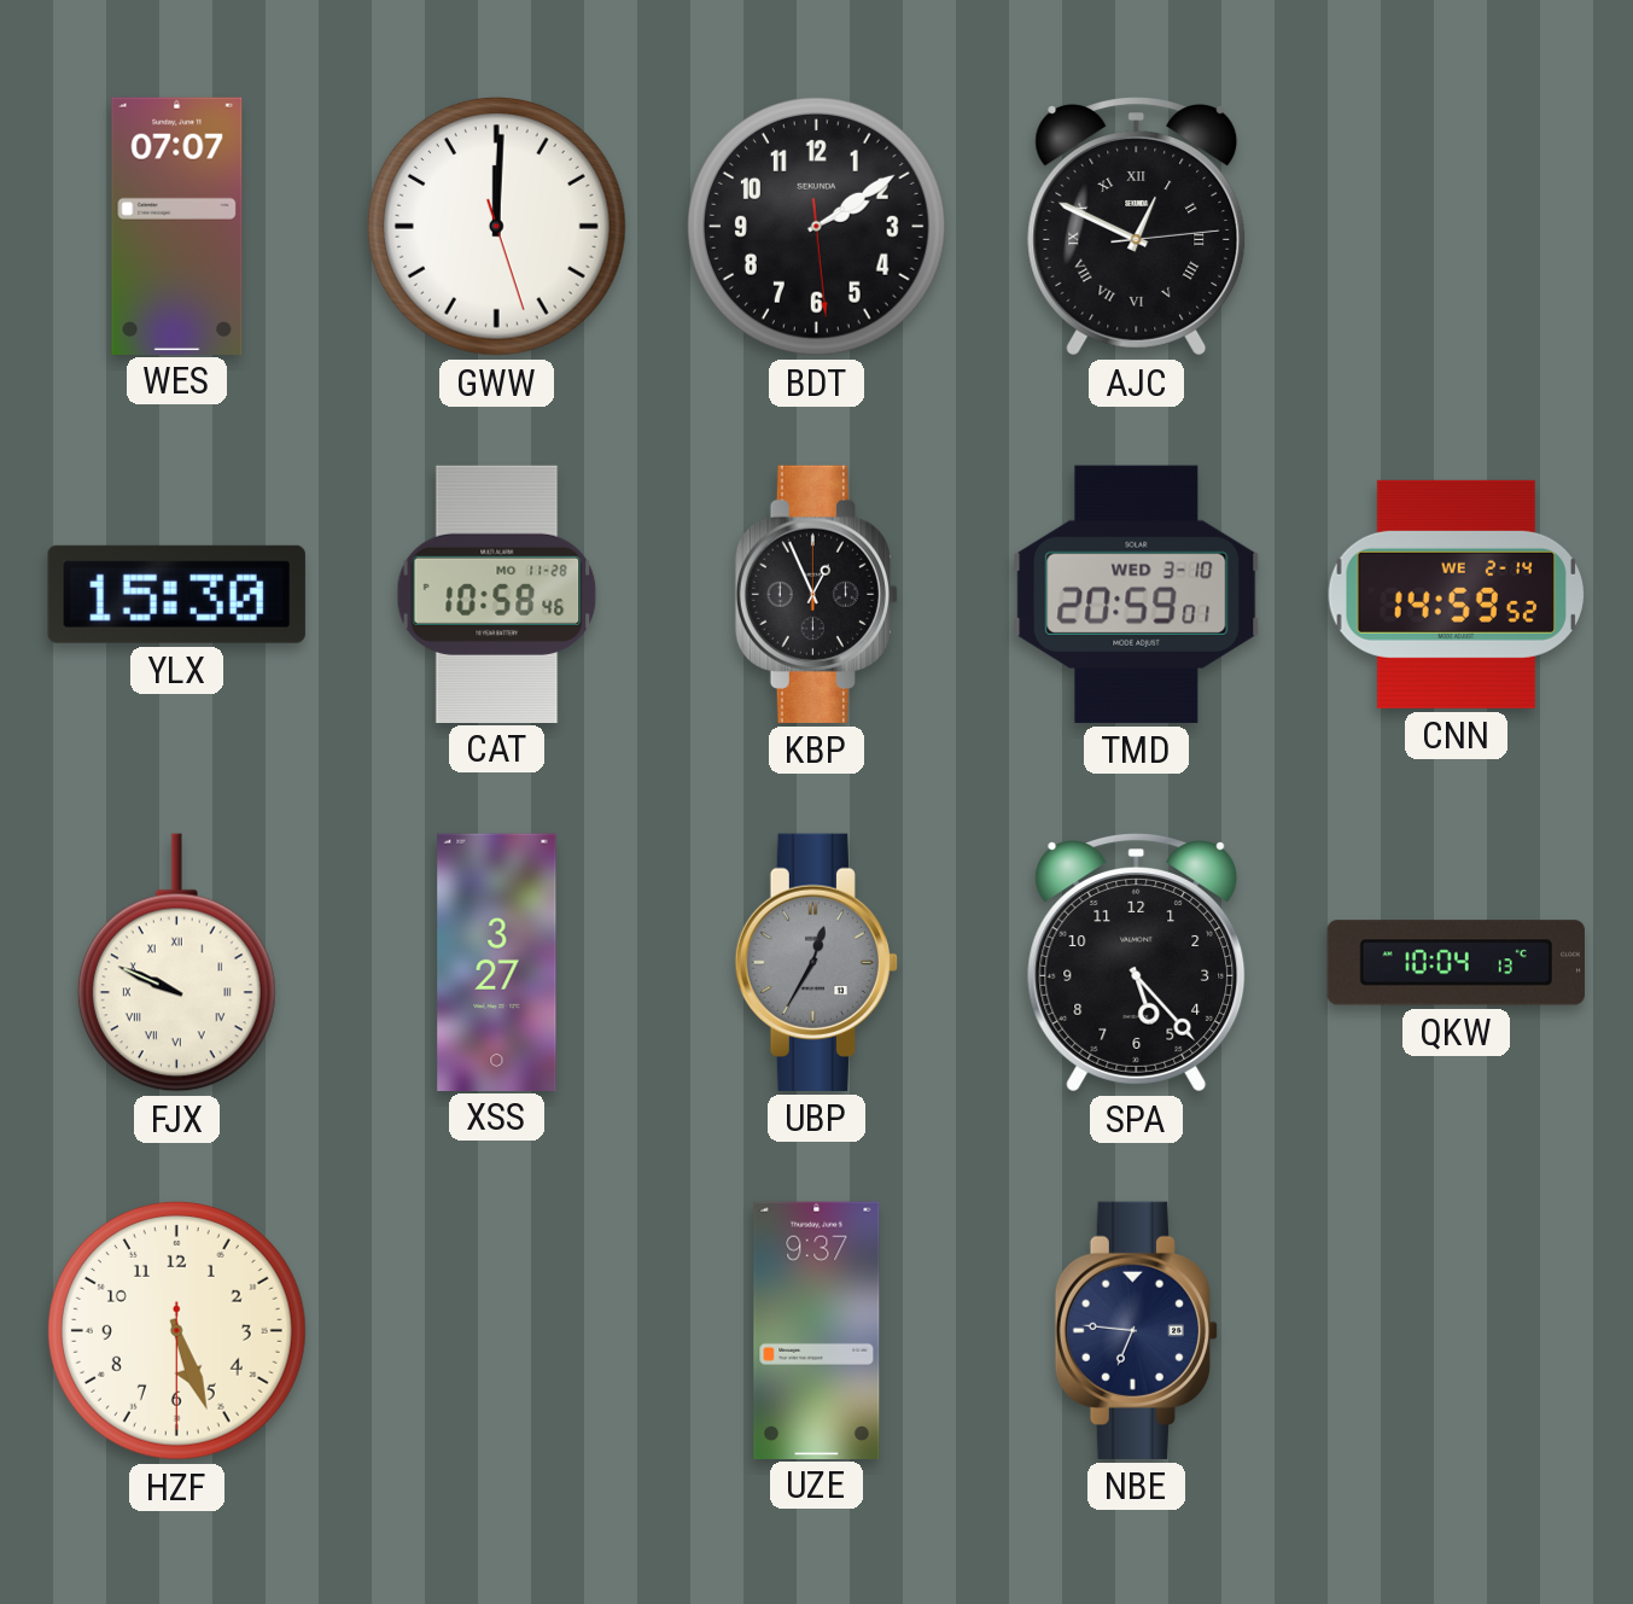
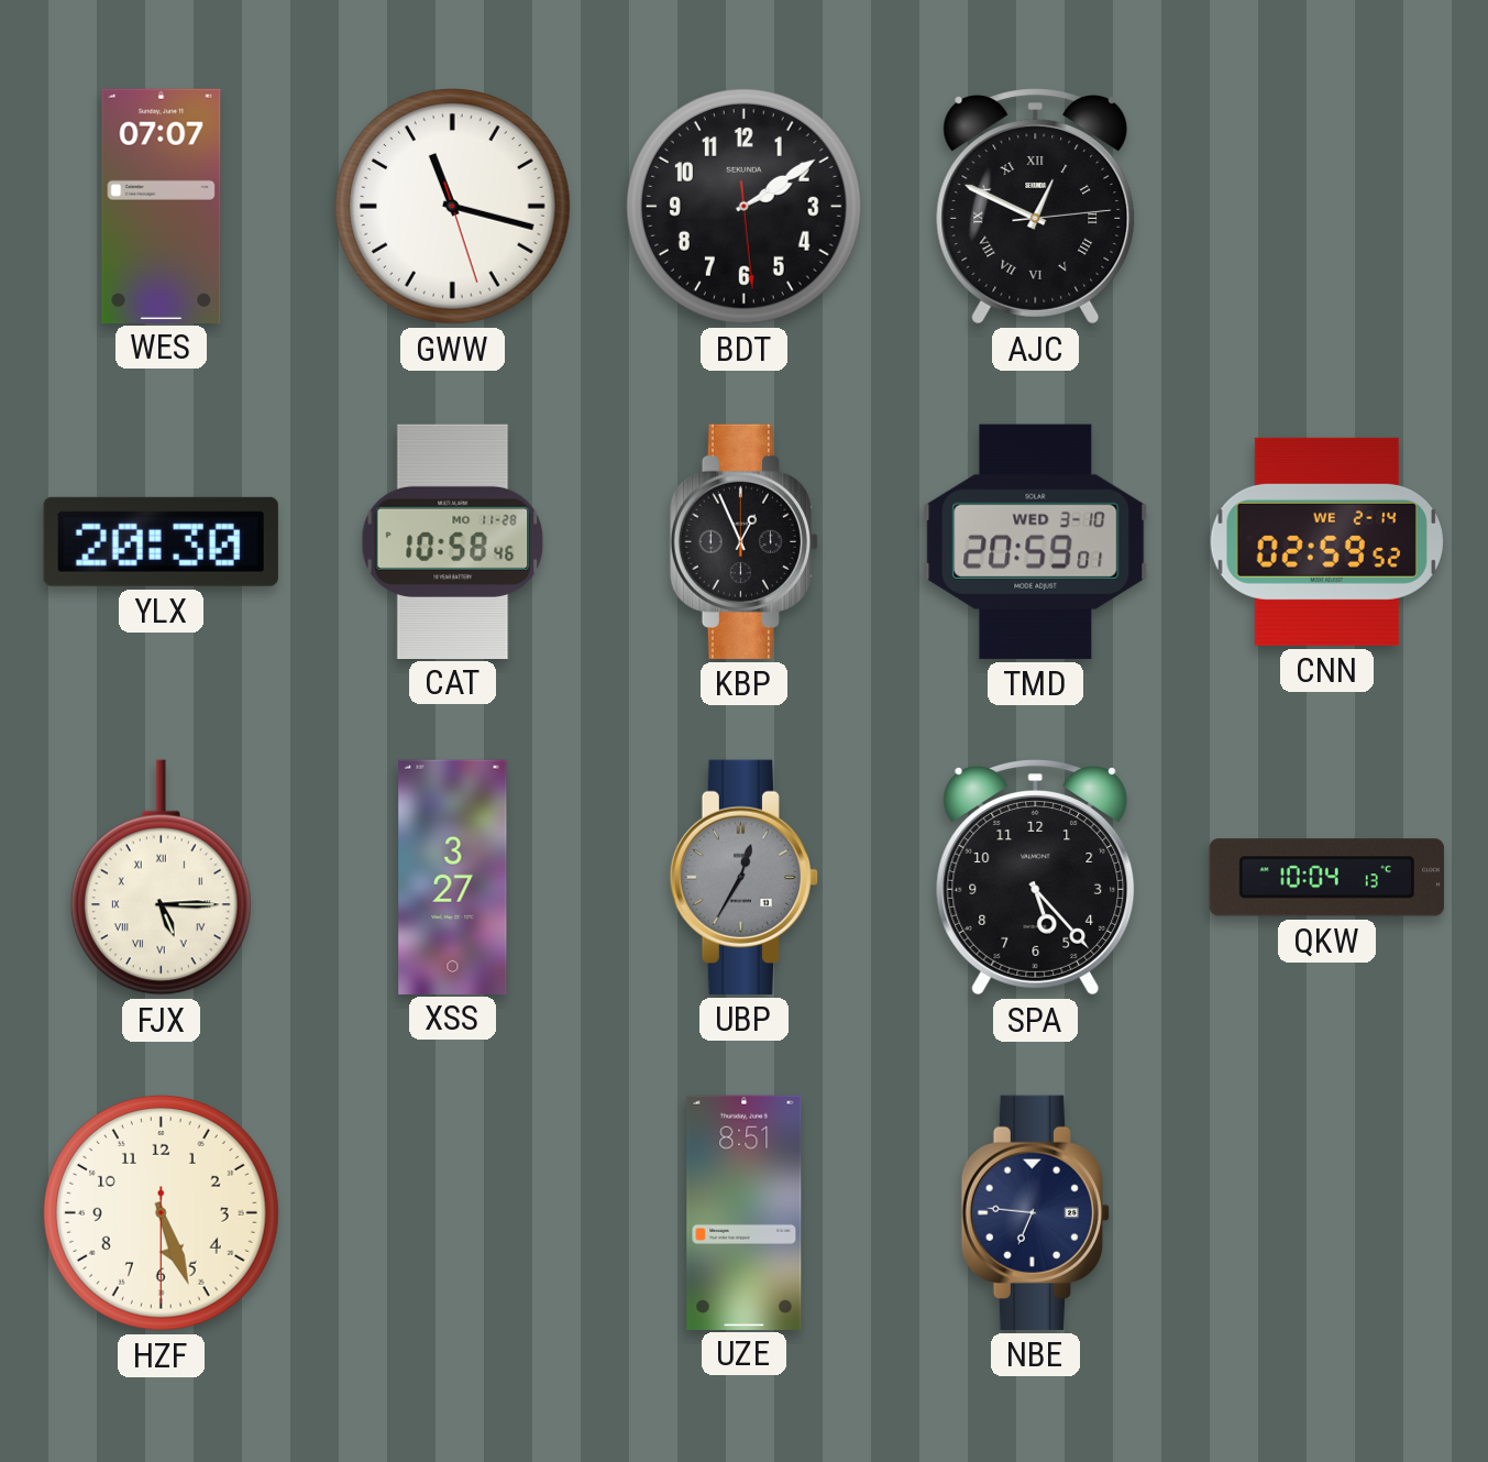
GWW: 12:00 -> 11:17 (452, 206)
YLX: 15:30 -> 20:30 (161, 541)
CNN: 14:59 -> 02:59 (1326, 541)
FJX: 9:49 -> 5:15 (161, 878)
UZE: 9:37 -> 8:51 (745, 1212)
